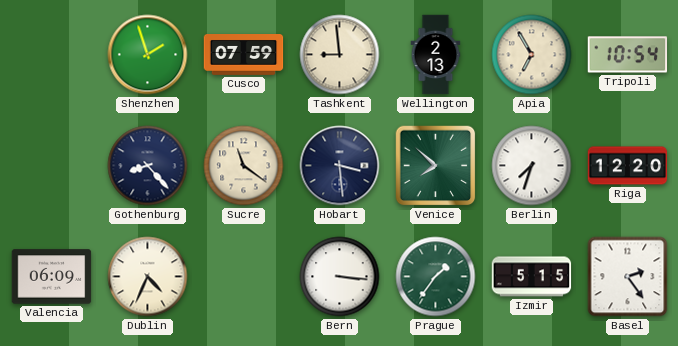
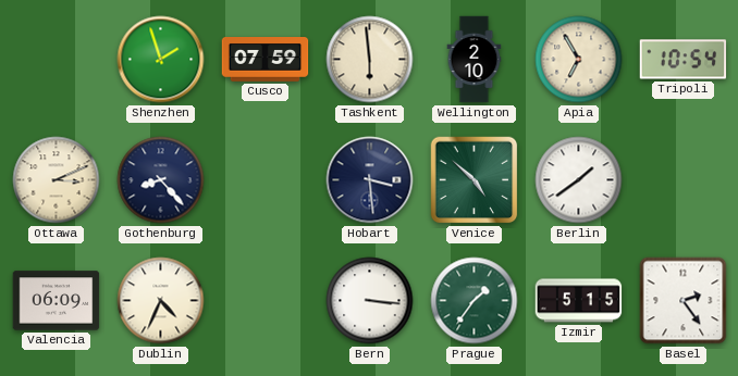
Tashkent: 8:59 -> 5:59 (370, 60)
Wellington: 2:13 -> 2:10 (475, 60)
Ottawa: none -> 3:11 (57, 180)
Sucre: 11:21 -> none (244, 166)
Venice: 7:52 -> 4:52 (475, 180)
Berlin: 7:33 -> 1:39 (579, 180)
Riga: 12:20 -> none (628, 166)
